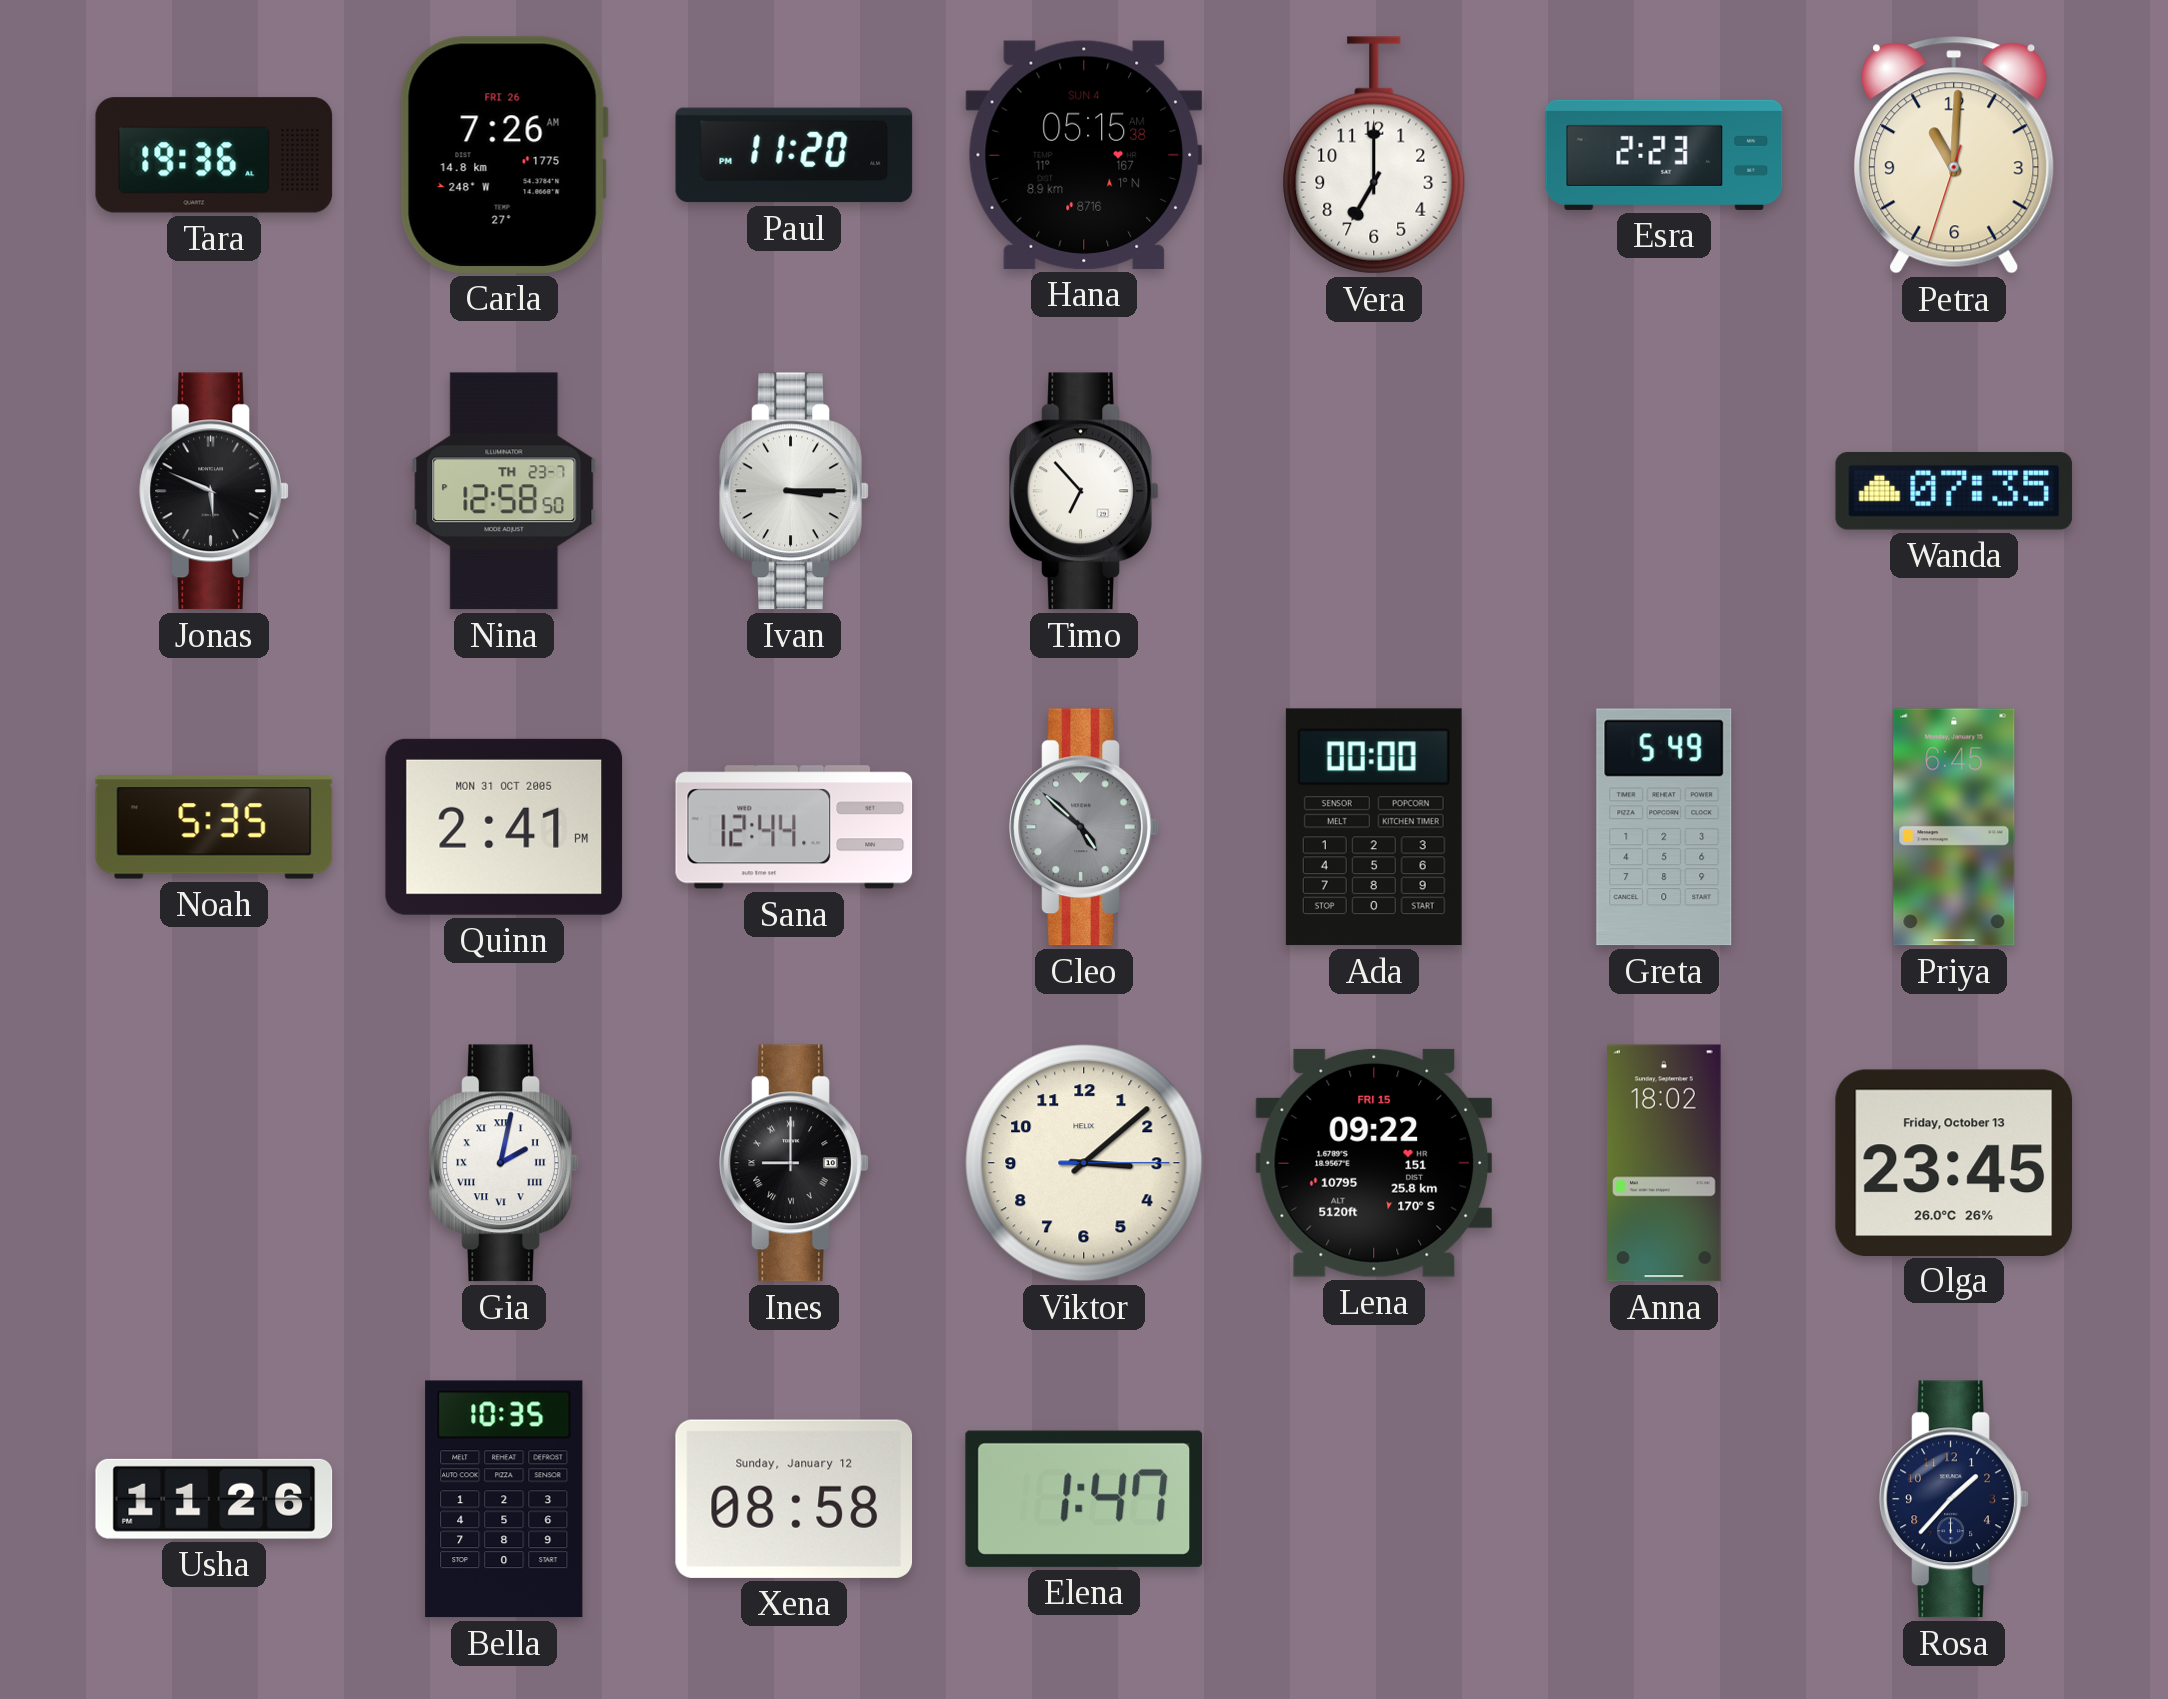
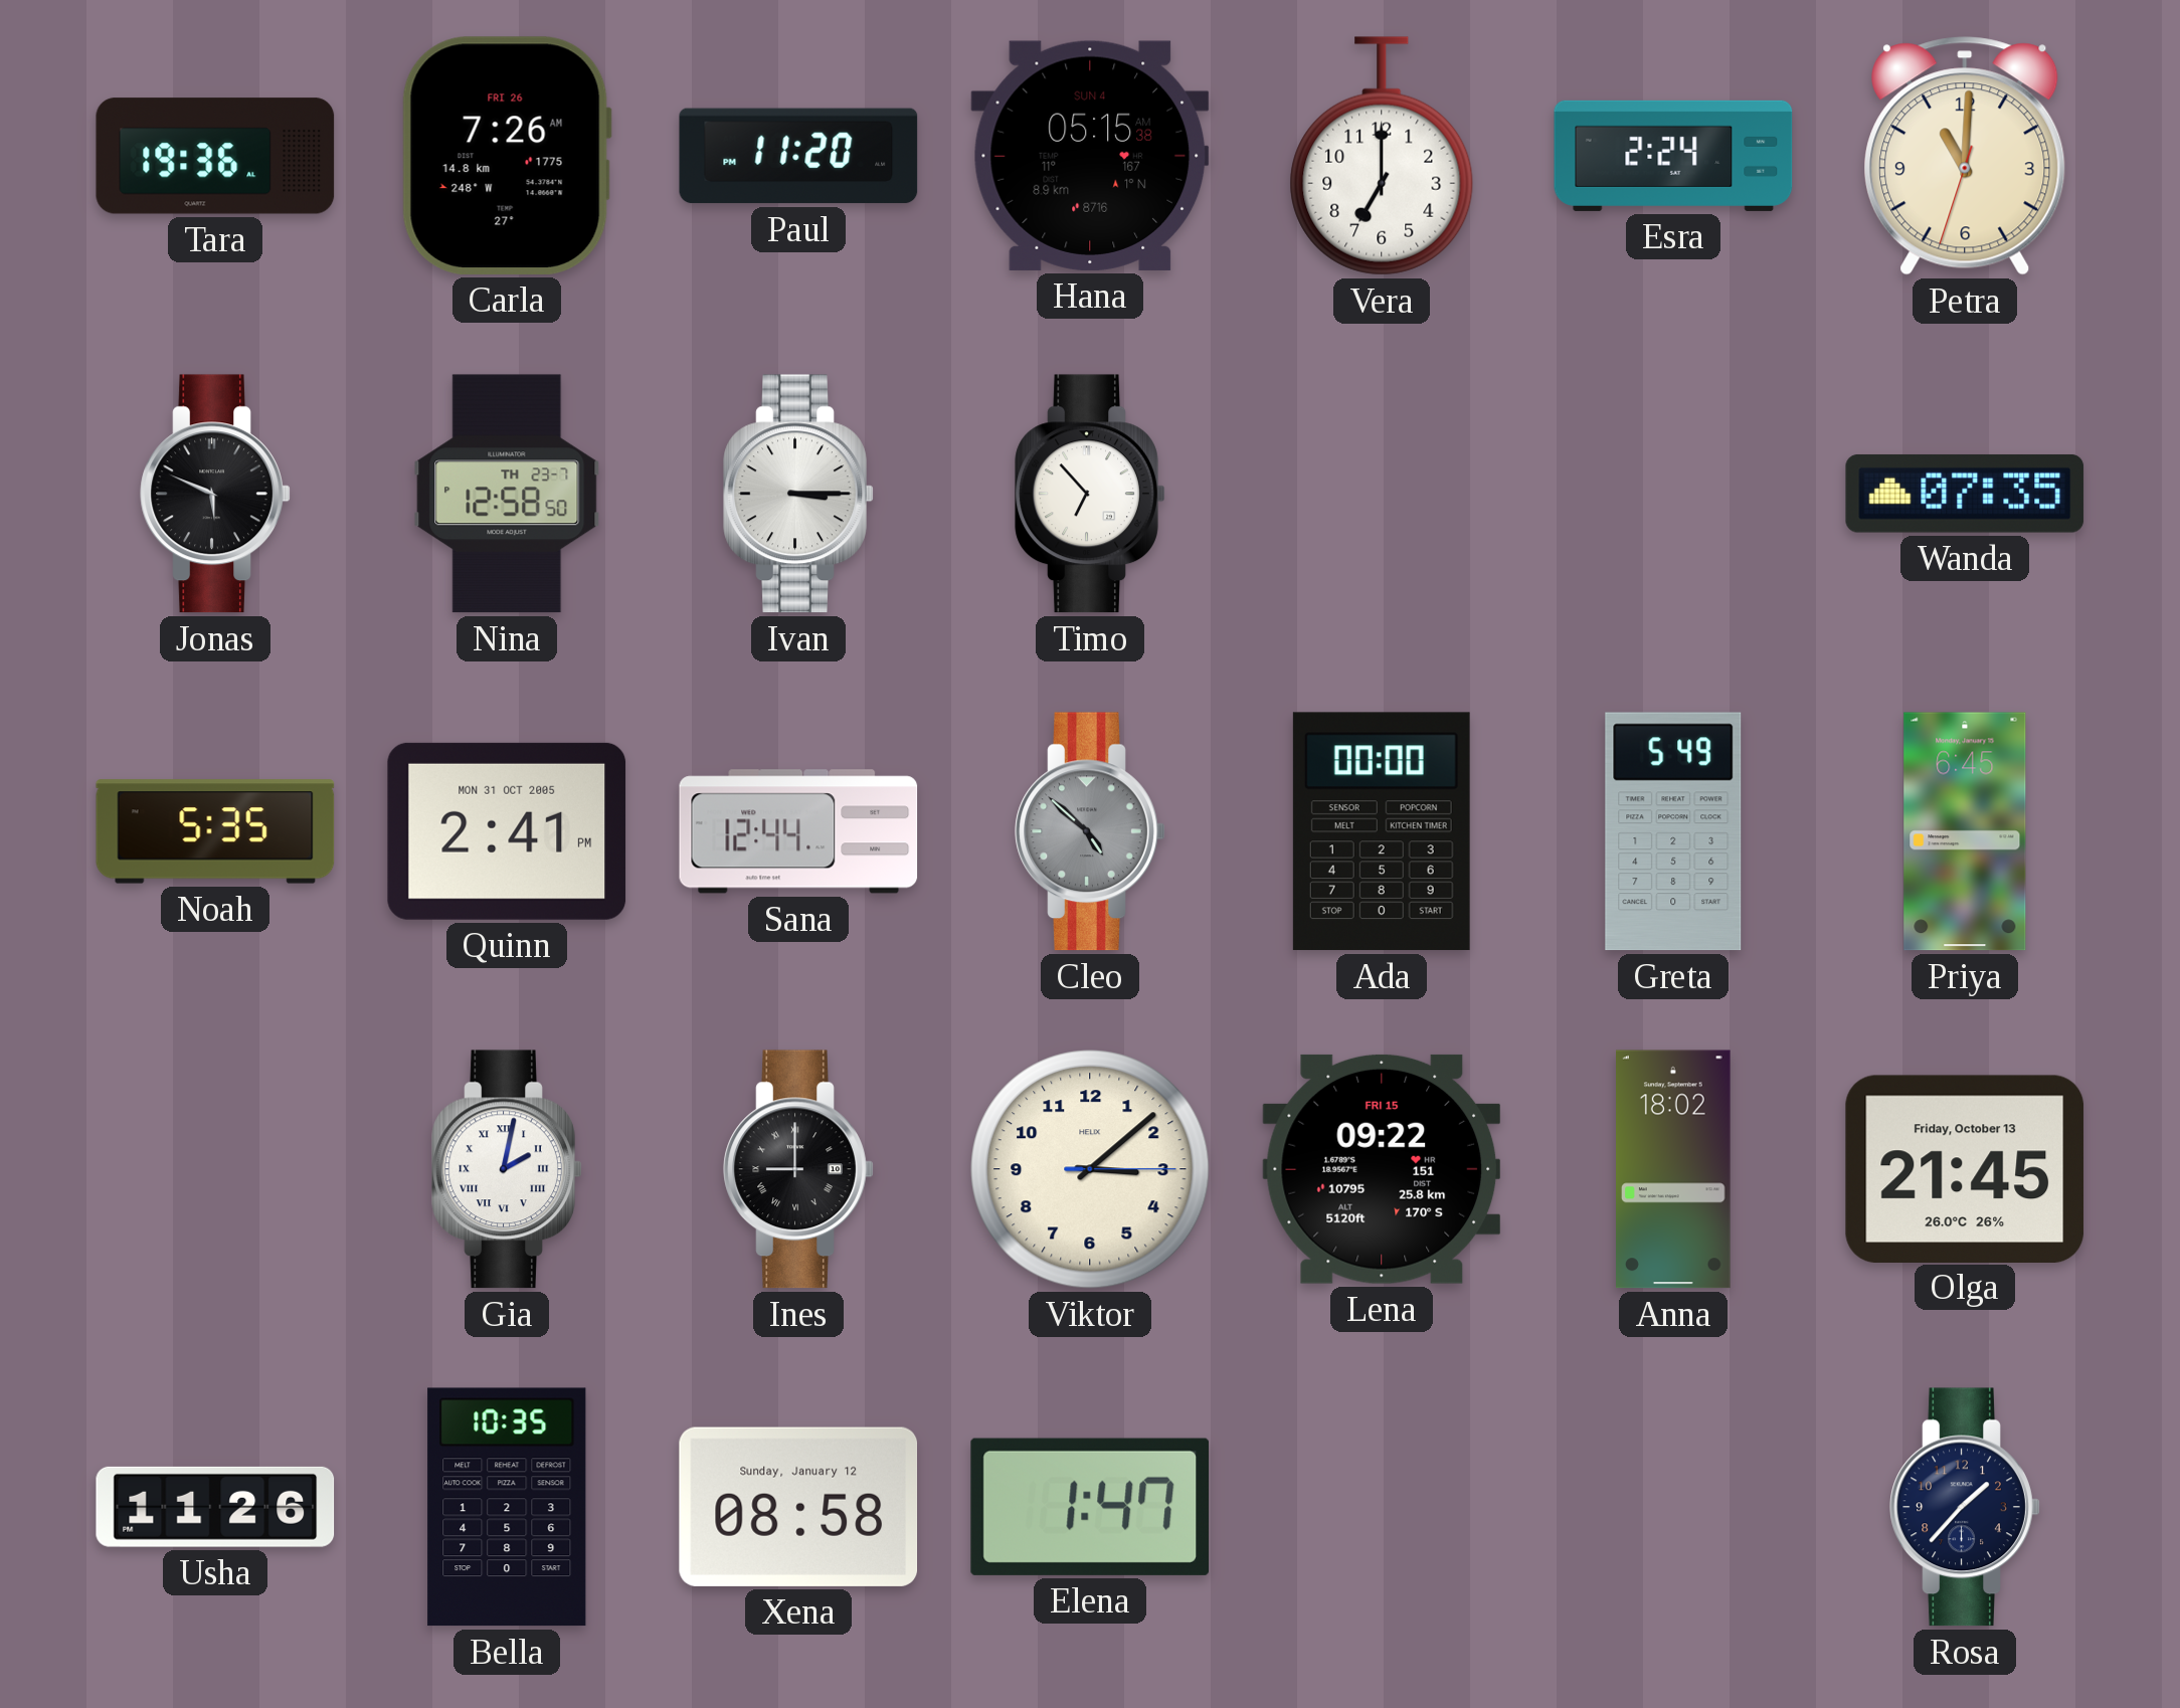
Esra: 2:23 -> 2:24 (1673, 156)
Olga: 23:45 -> 21:45 (1965, 1168)
